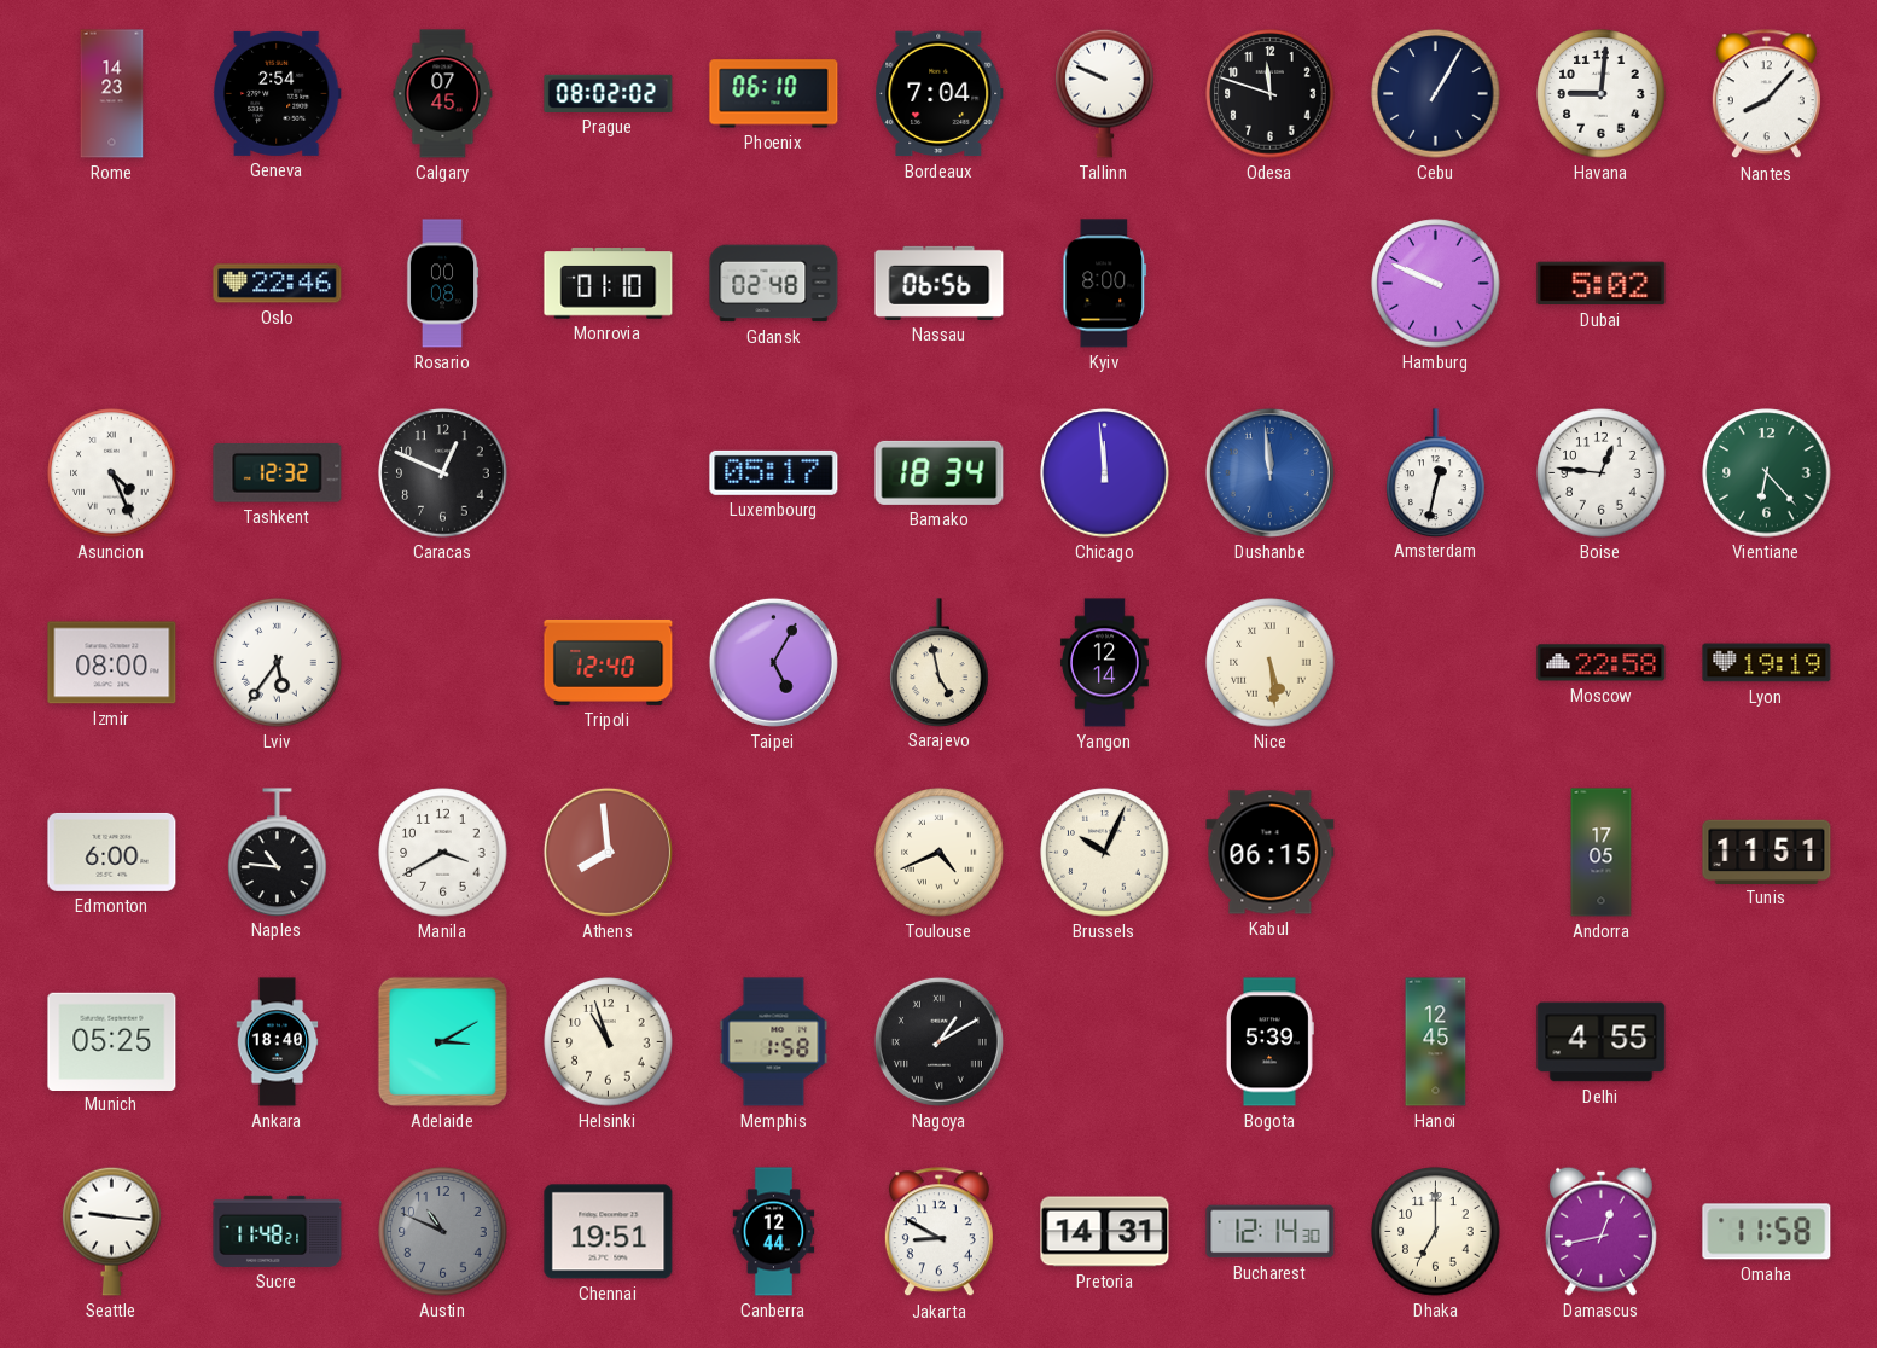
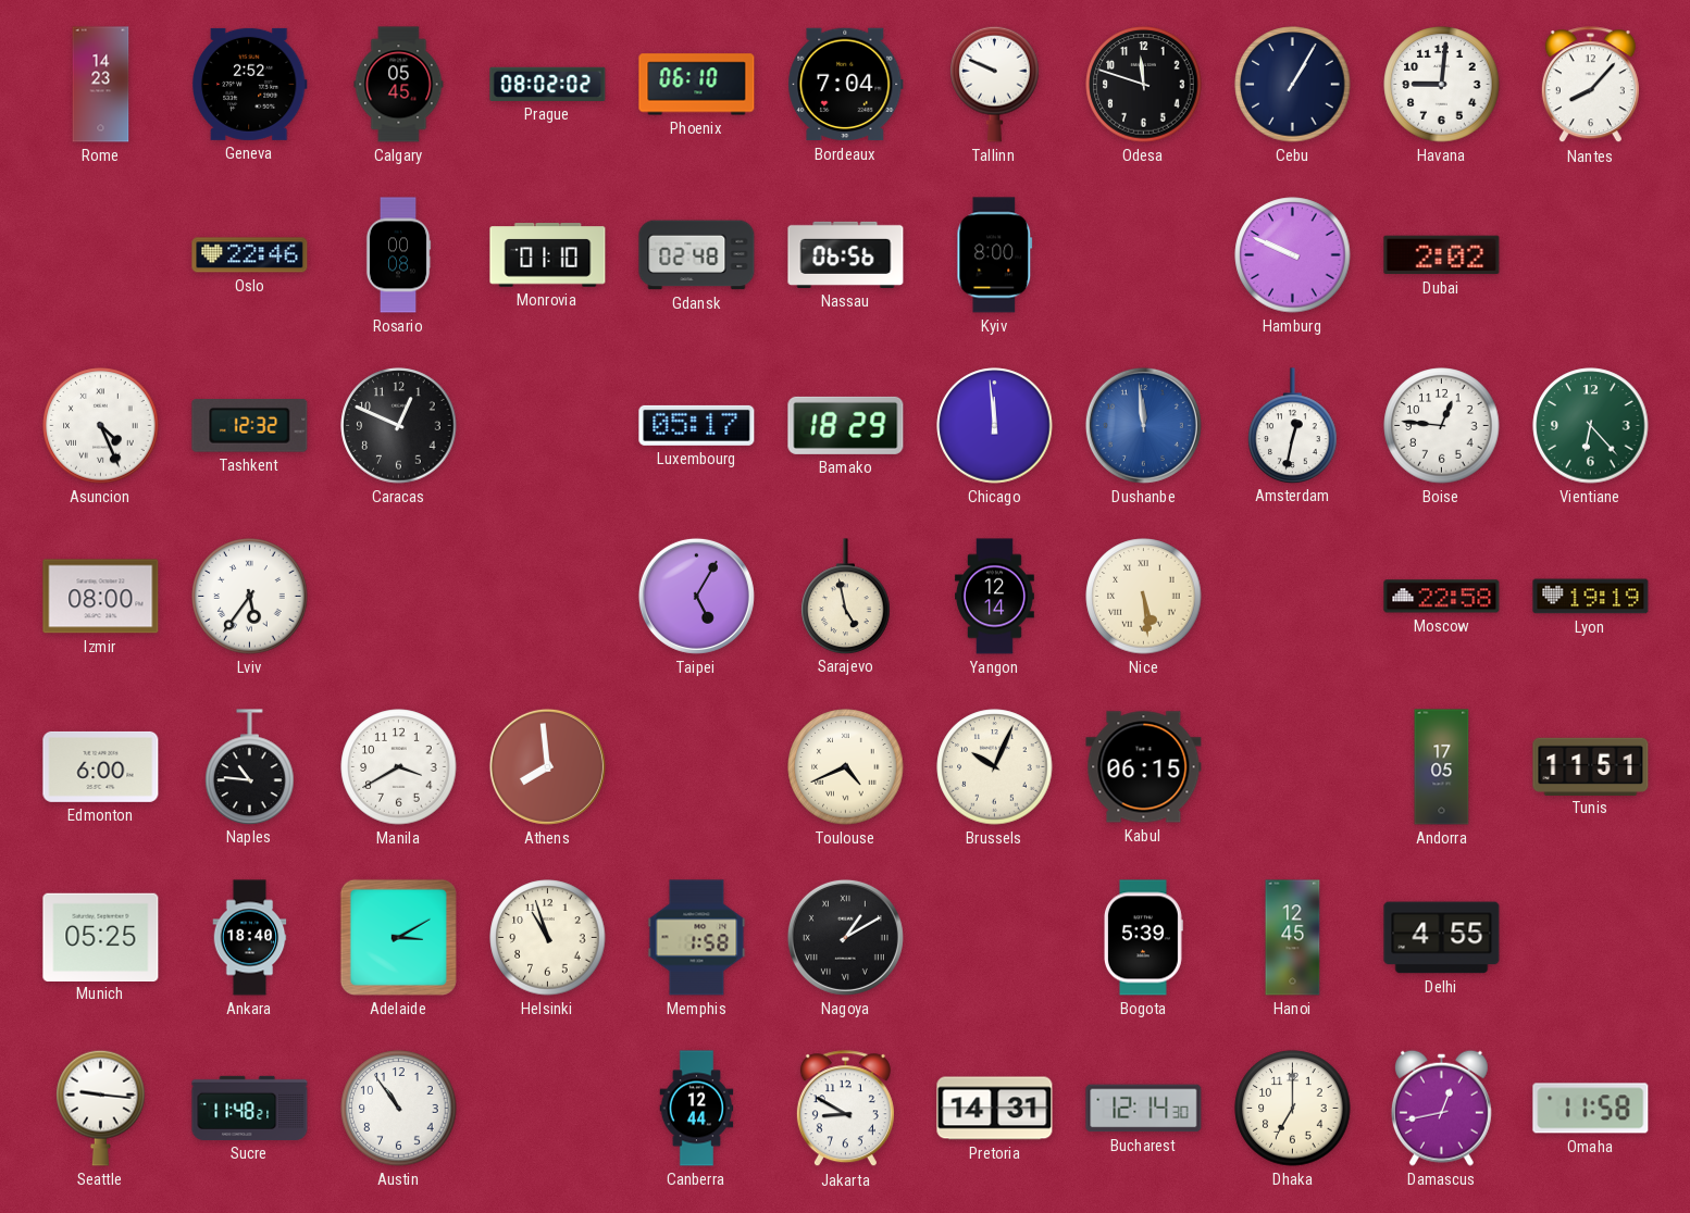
Geneva: 2:54 -> 2:52 (249, 84)
Calgary: 07:45 -> 05:45 (399, 85)
Dubai: 5:02 -> 2:02 (1442, 255)
Bamako: 18:34 -> 18:29 (846, 425)
Tripoli: 12:40 -> none (609, 662)
Austin: 10:49 -> 10:54 (399, 1109)
Austin dial: grey -> white (399, 1109)
Chennai: 19:51 -> none (609, 1232)
